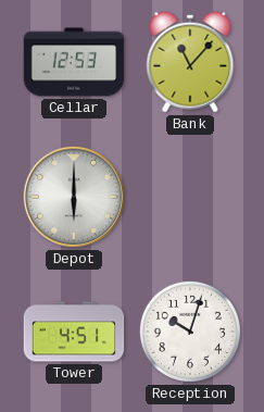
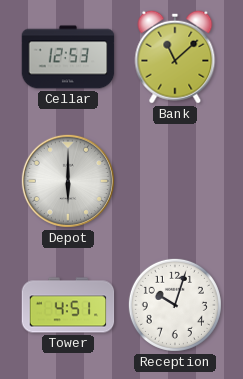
Bank: 11:07 -> 11:08 (175, 57)
